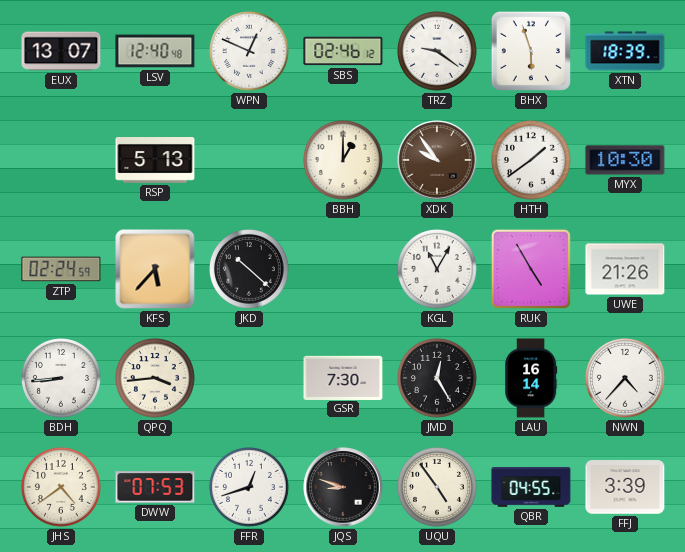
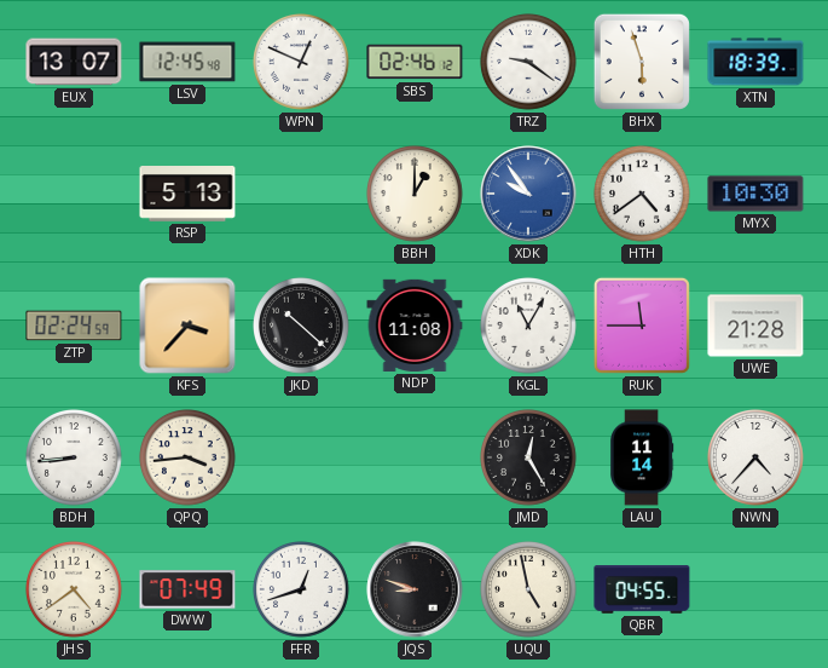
LSV: 12:40 -> 12:45 (187, 62)
XDK dial: brown -> blue (528, 194)
HTH: 1:39 -> 4:39 (643, 195)
KFS: 5:37 -> 3:37 (187, 326)
NDP: none -> 11:08 (415, 326)
RUK: 4:55 -> 11:45 (642, 326)
UWE: 21:26 -> 21:28 (755, 326)
GSR: 7:30 -> none (343, 377)
LAU: 16:14 -> 11:14 (642, 457)
DWW: 07:53 -> 07:49 (187, 589)
UQU: 4:54 -> 4:58 (529, 591)
FFJ: 3:39 -> none (625, 487)
